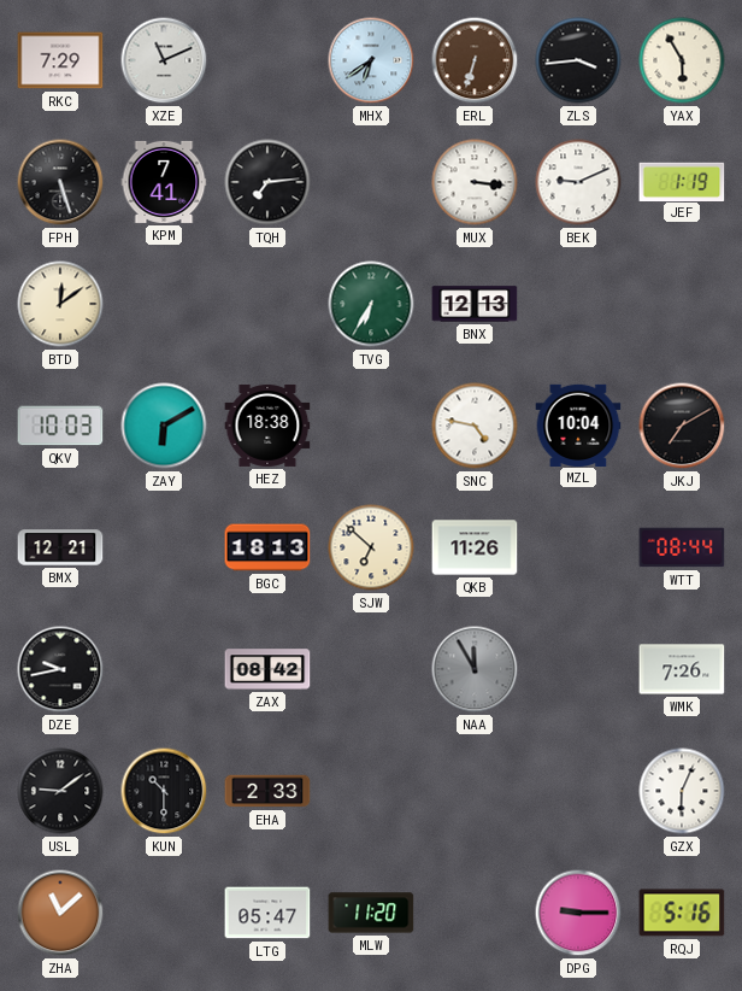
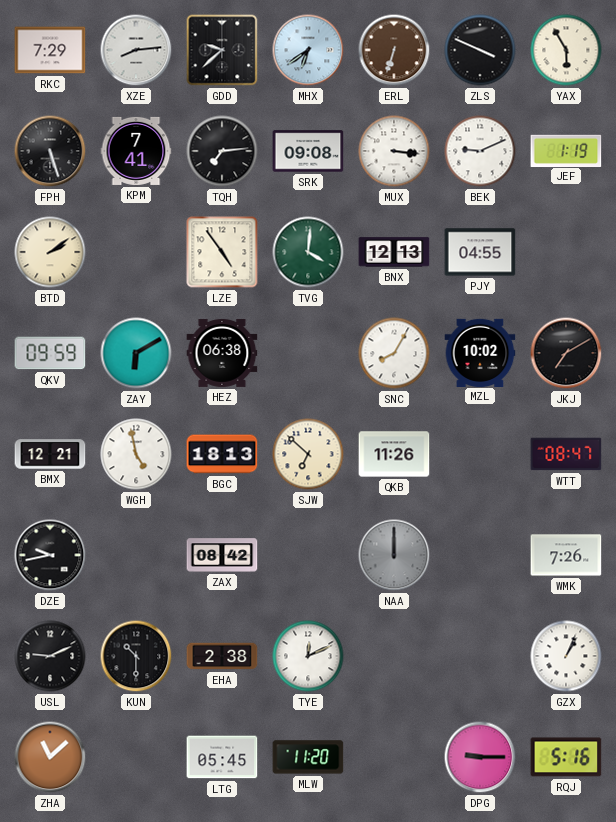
XZE: 11:11 -> 8:14 (136, 50)
GDD: none -> 9:38 (222, 50)
ZLS: 3:44 -> 3:49 (480, 50)
SRK: none -> 09:08 (308, 151)
BTD: 12:09 -> 2:09 (50, 252)
LZE: none -> 4:54 (222, 252)
TVG: 6:35 -> 4:01 (308, 252)
PJY: none -> 04:55 (480, 252)
QKV: 10:03 -> 09:59 (50, 353)
HEZ: 18:38 -> 06:38 (222, 353)
SNC: 4:47 -> 8:05 (394, 353)
MZL: 10:04 -> 10:02 (480, 352)
WGH: none -> 4:58 (136, 454)
WTT: 08:44 -> 08:47 (566, 454)
NAA: 11:55 -> 12:00 (394, 555)
USL: 9:09 -> 9:11 (50, 656)
EHA: 2:33 -> 2:38 (222, 656)
TYE: none -> 12:11 (308, 656)
GZX: 6:04 -> 1:04 (566, 656)
LTG: 05:47 -> 05:45 (222, 757)
